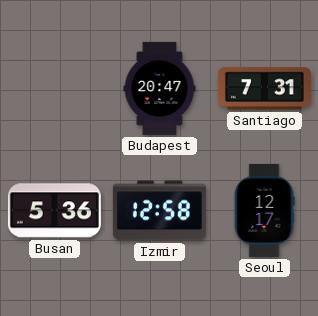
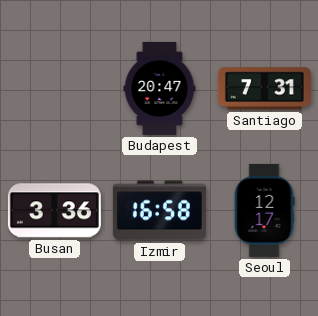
Busan: 5:36 -> 3:36 (54, 211)
Izmir: 12:58 -> 16:58 (159, 211)
